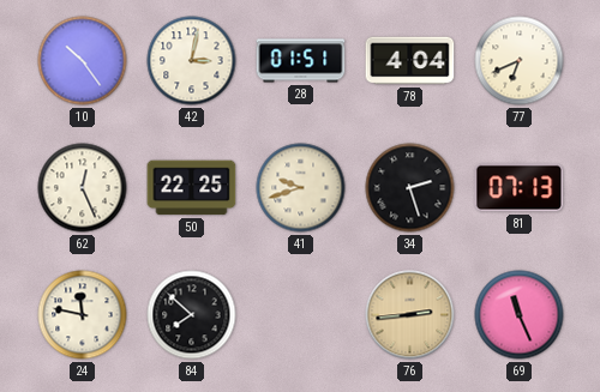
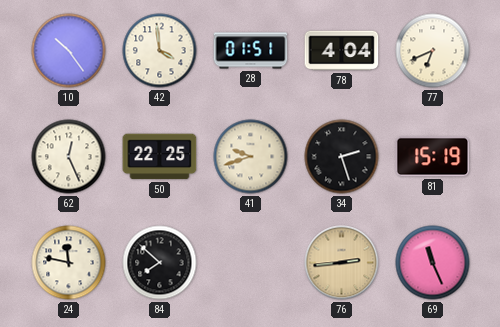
42: 3:02 -> 3:59 (160, 51)
81: 07:13 -> 15:19 (433, 157)
